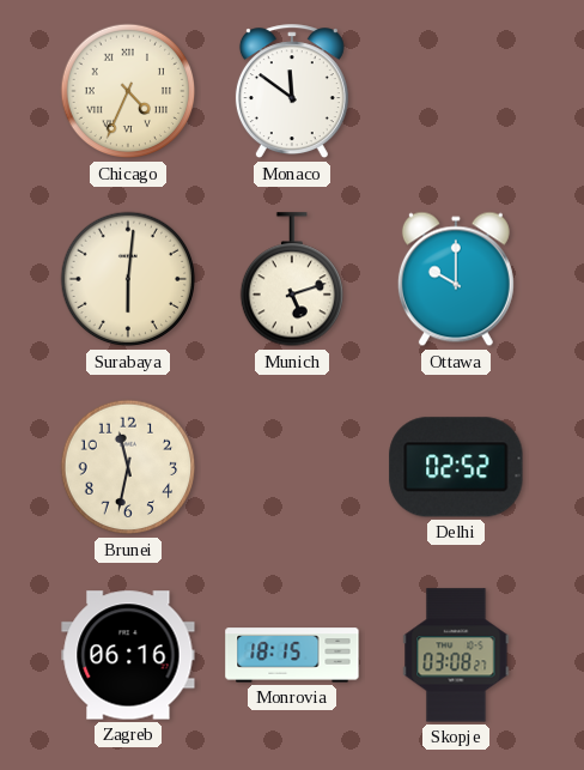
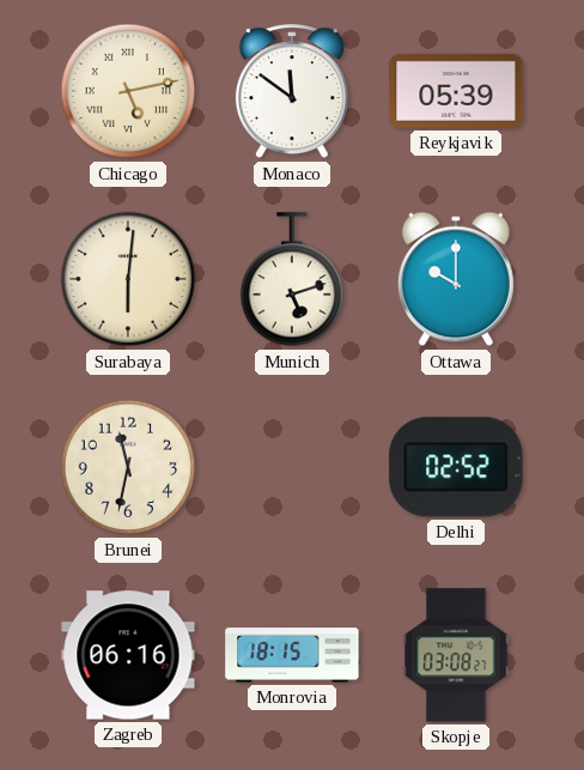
Chicago: 4:34 -> 5:13 (128, 91)
Reykjavik: none -> 05:39 (456, 91)
